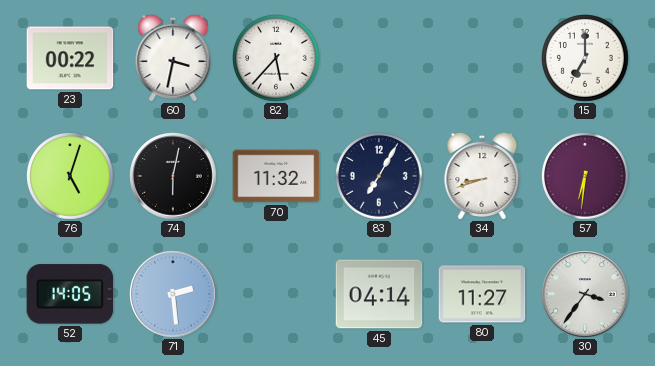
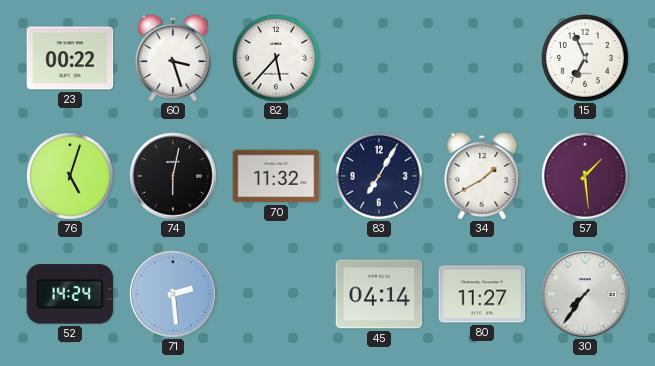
60: 3:32 -> 3:27 (173, 58)
15: 7:00 -> 6:56 (586, 59)
34: 8:42 -> 1:40 (482, 176)
57: 6:31 -> 1:29 (586, 177)
52: 14:05 -> 14:24 (70, 294)
30: 3:36 -> 7:36 (585, 294)
